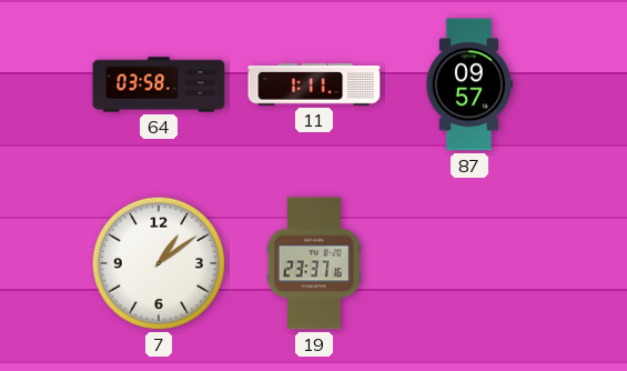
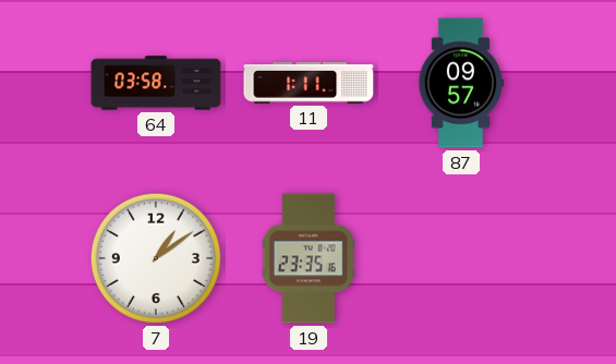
19: 23:37 -> 23:35 (309, 258)
